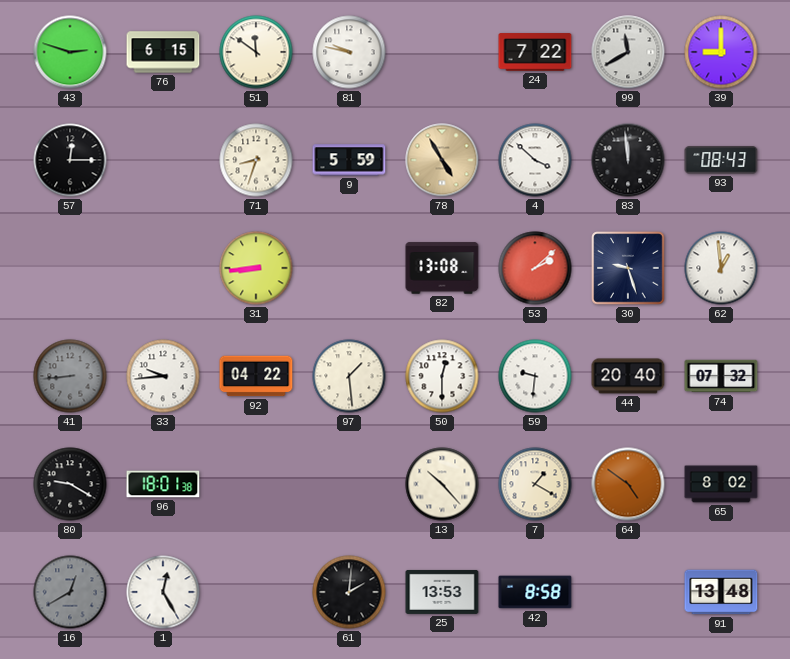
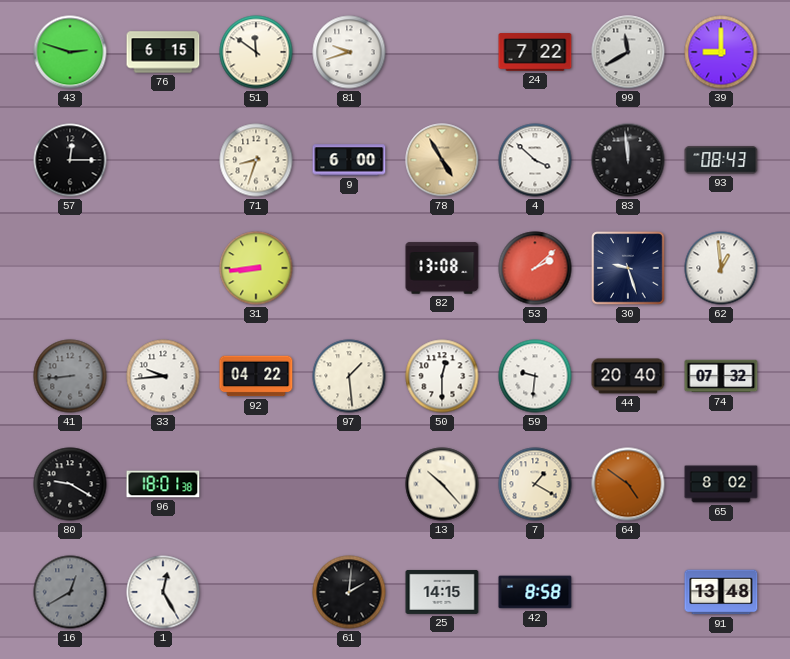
81: 9:47 -> 9:42 (349, 52)
9: 5:59 -> 6:00 (349, 160)
25: 13:53 -> 14:15 (442, 592)
